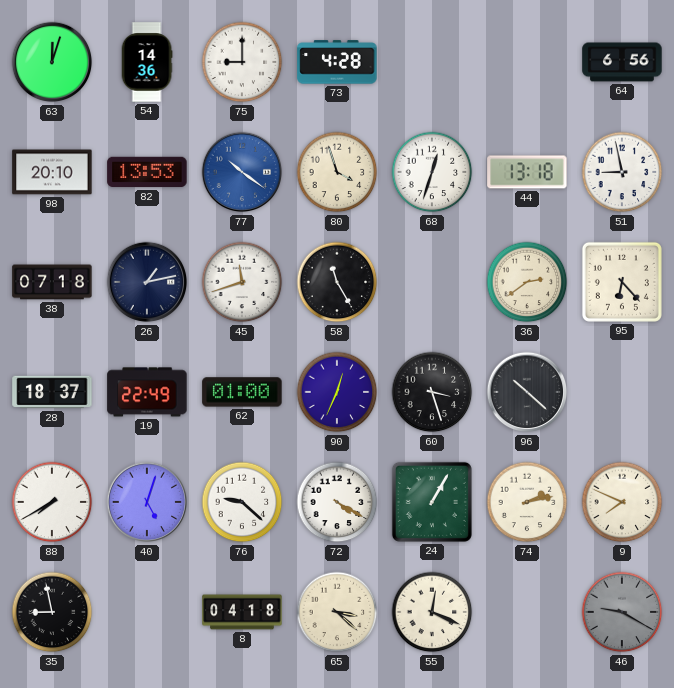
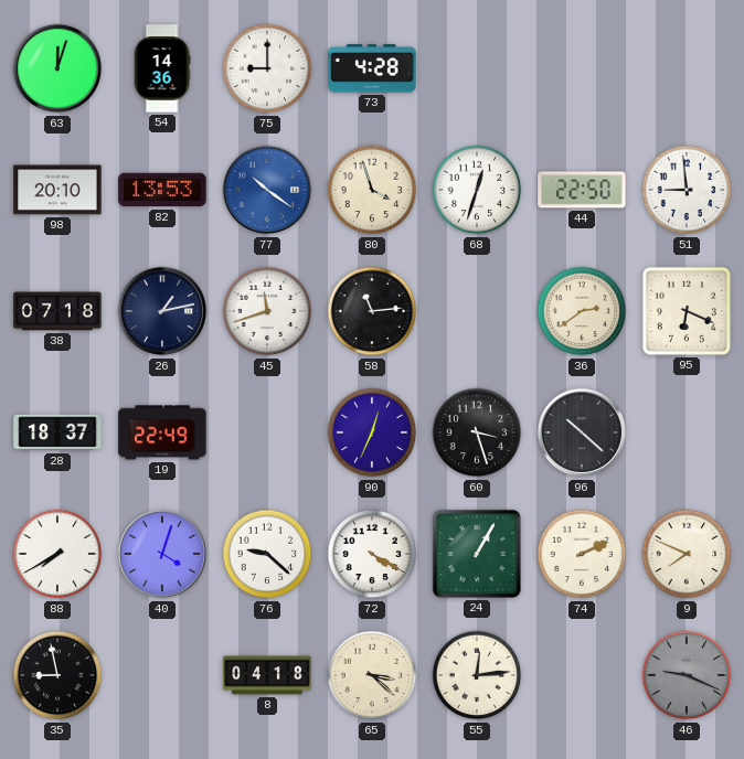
64: 6:56 -> none (622, 62)
44: 13:18 -> 22:50 (582, 190)
51: 8:58 -> 8:59 (687, 190)
58: 11:25 -> 11:14 (372, 311)
95: 6:23 -> 6:19 (687, 311)
62: 01:00 -> none (242, 392)
40: 5:03 -> 4:03 (162, 554)
74: 2:13 -> 2:11 (582, 554)
55: 12:19 -> 12:14 (477, 675)
46: 9:20 -> 9:19 (687, 675)
